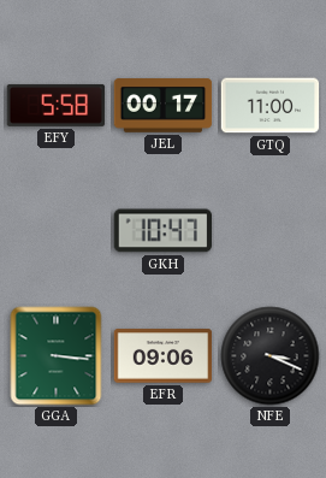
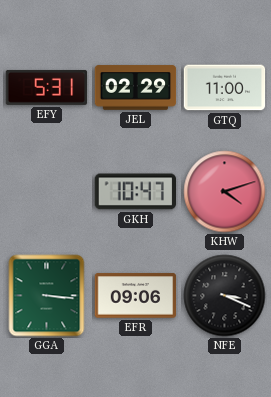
EFY: 5:58 -> 5:31 (47, 87)
JEL: 00:17 -> 02:29 (136, 88)
KHW: none -> 4:12 (225, 192)
